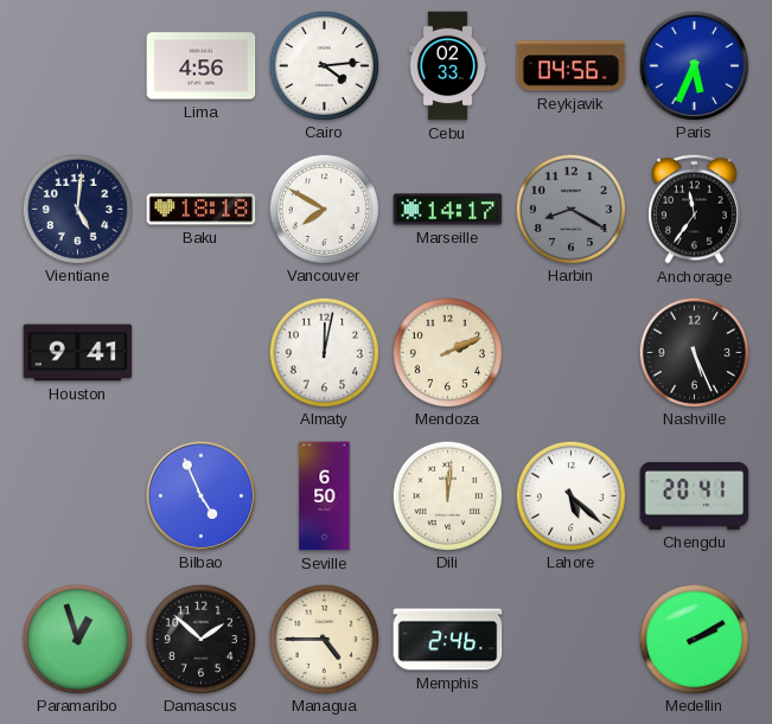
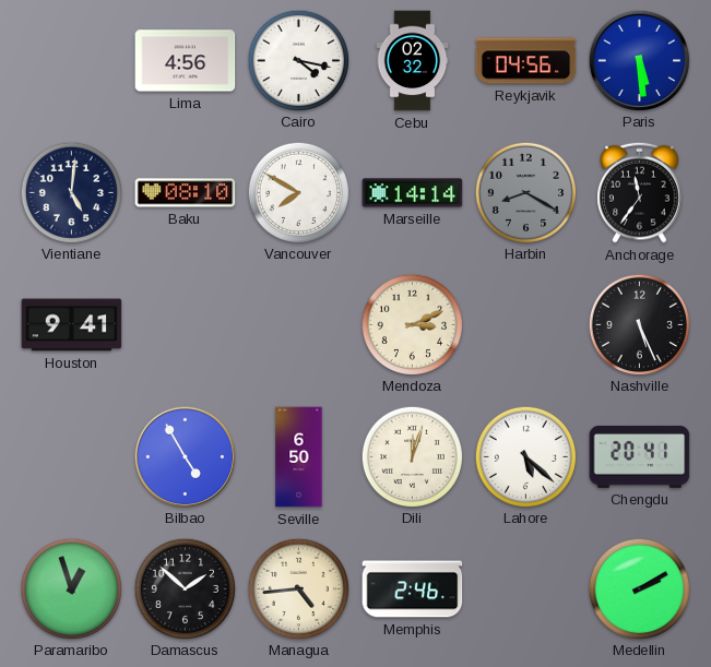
Cairo: 4:14 -> 4:17 (298, 60)
Cebu: 02:33 -> 02:32 (413, 61)
Paris: 5:34 -> 5:29 (639, 60)
Baku: 18:18 -> 08:10 (186, 193)
Marseille: 14:17 -> 14:14 (413, 193)
Almaty: 12:02 -> none (324, 352)
Mendoza: 2:11 -> 3:11 (412, 324)
Bilbao: 4:56 -> 4:55 (185, 456)
Dili: 12:01 -> 12:03 (412, 456)
Managua: 4:45 -> 4:44 (298, 588)
